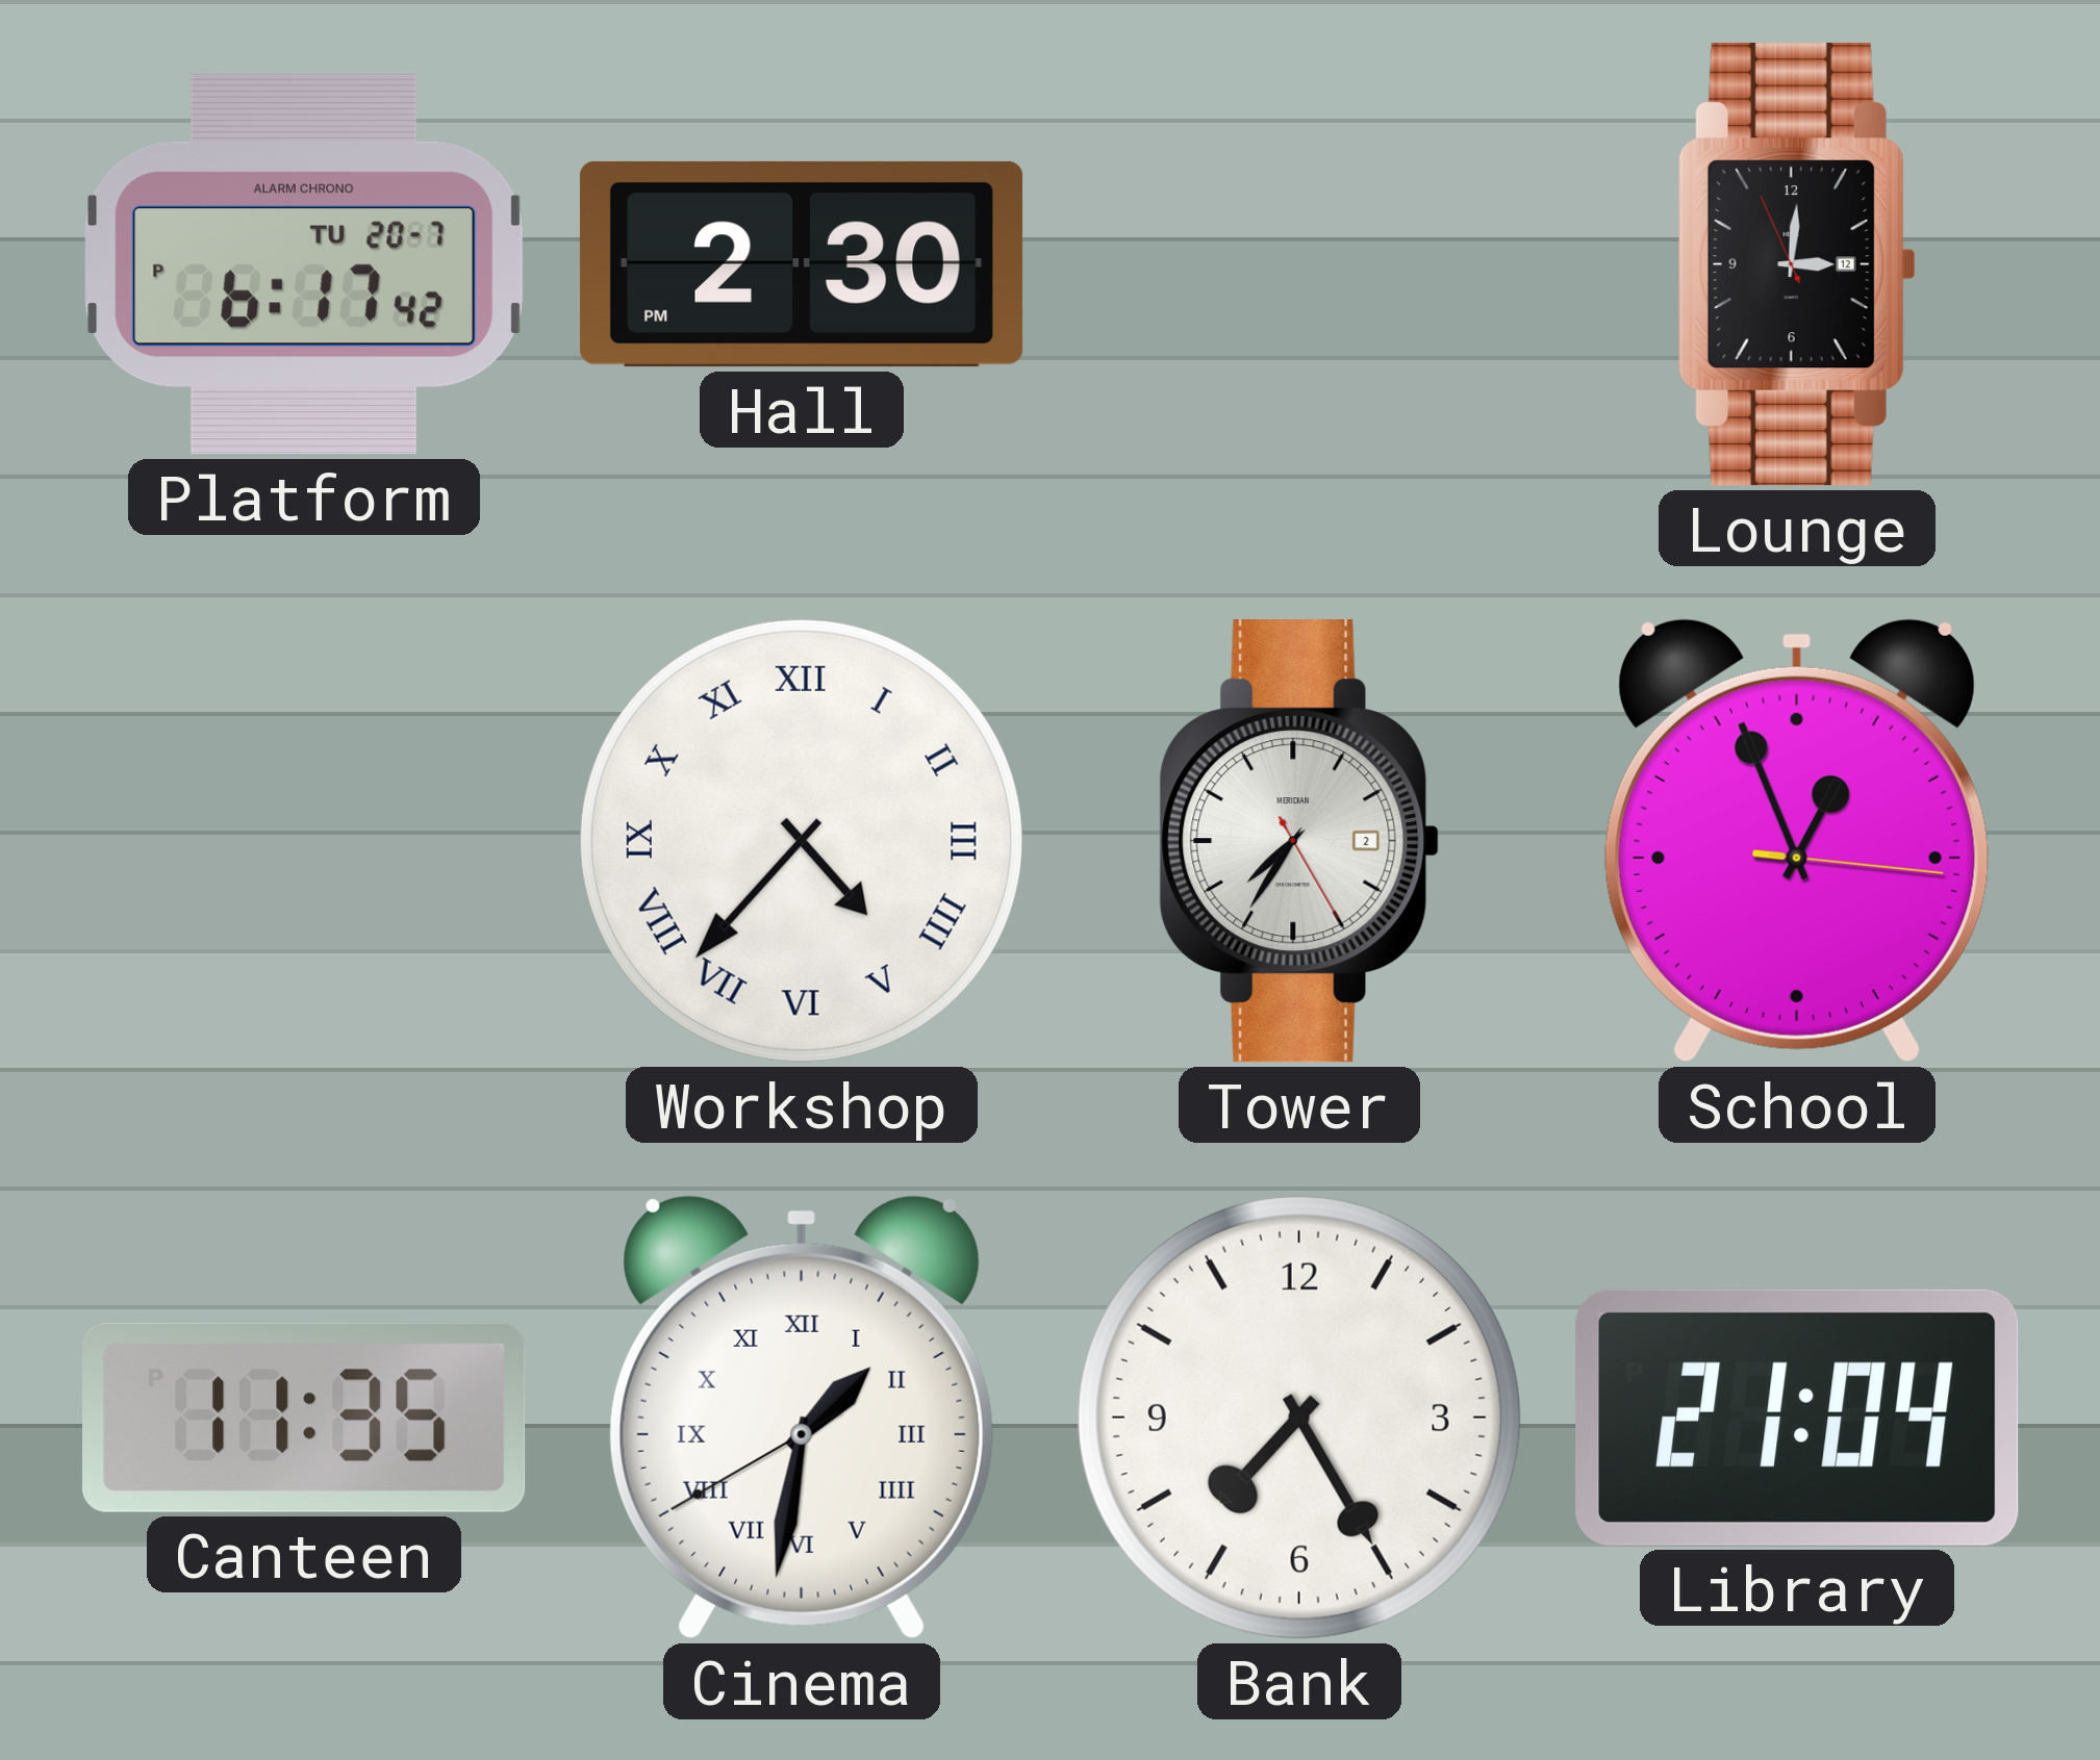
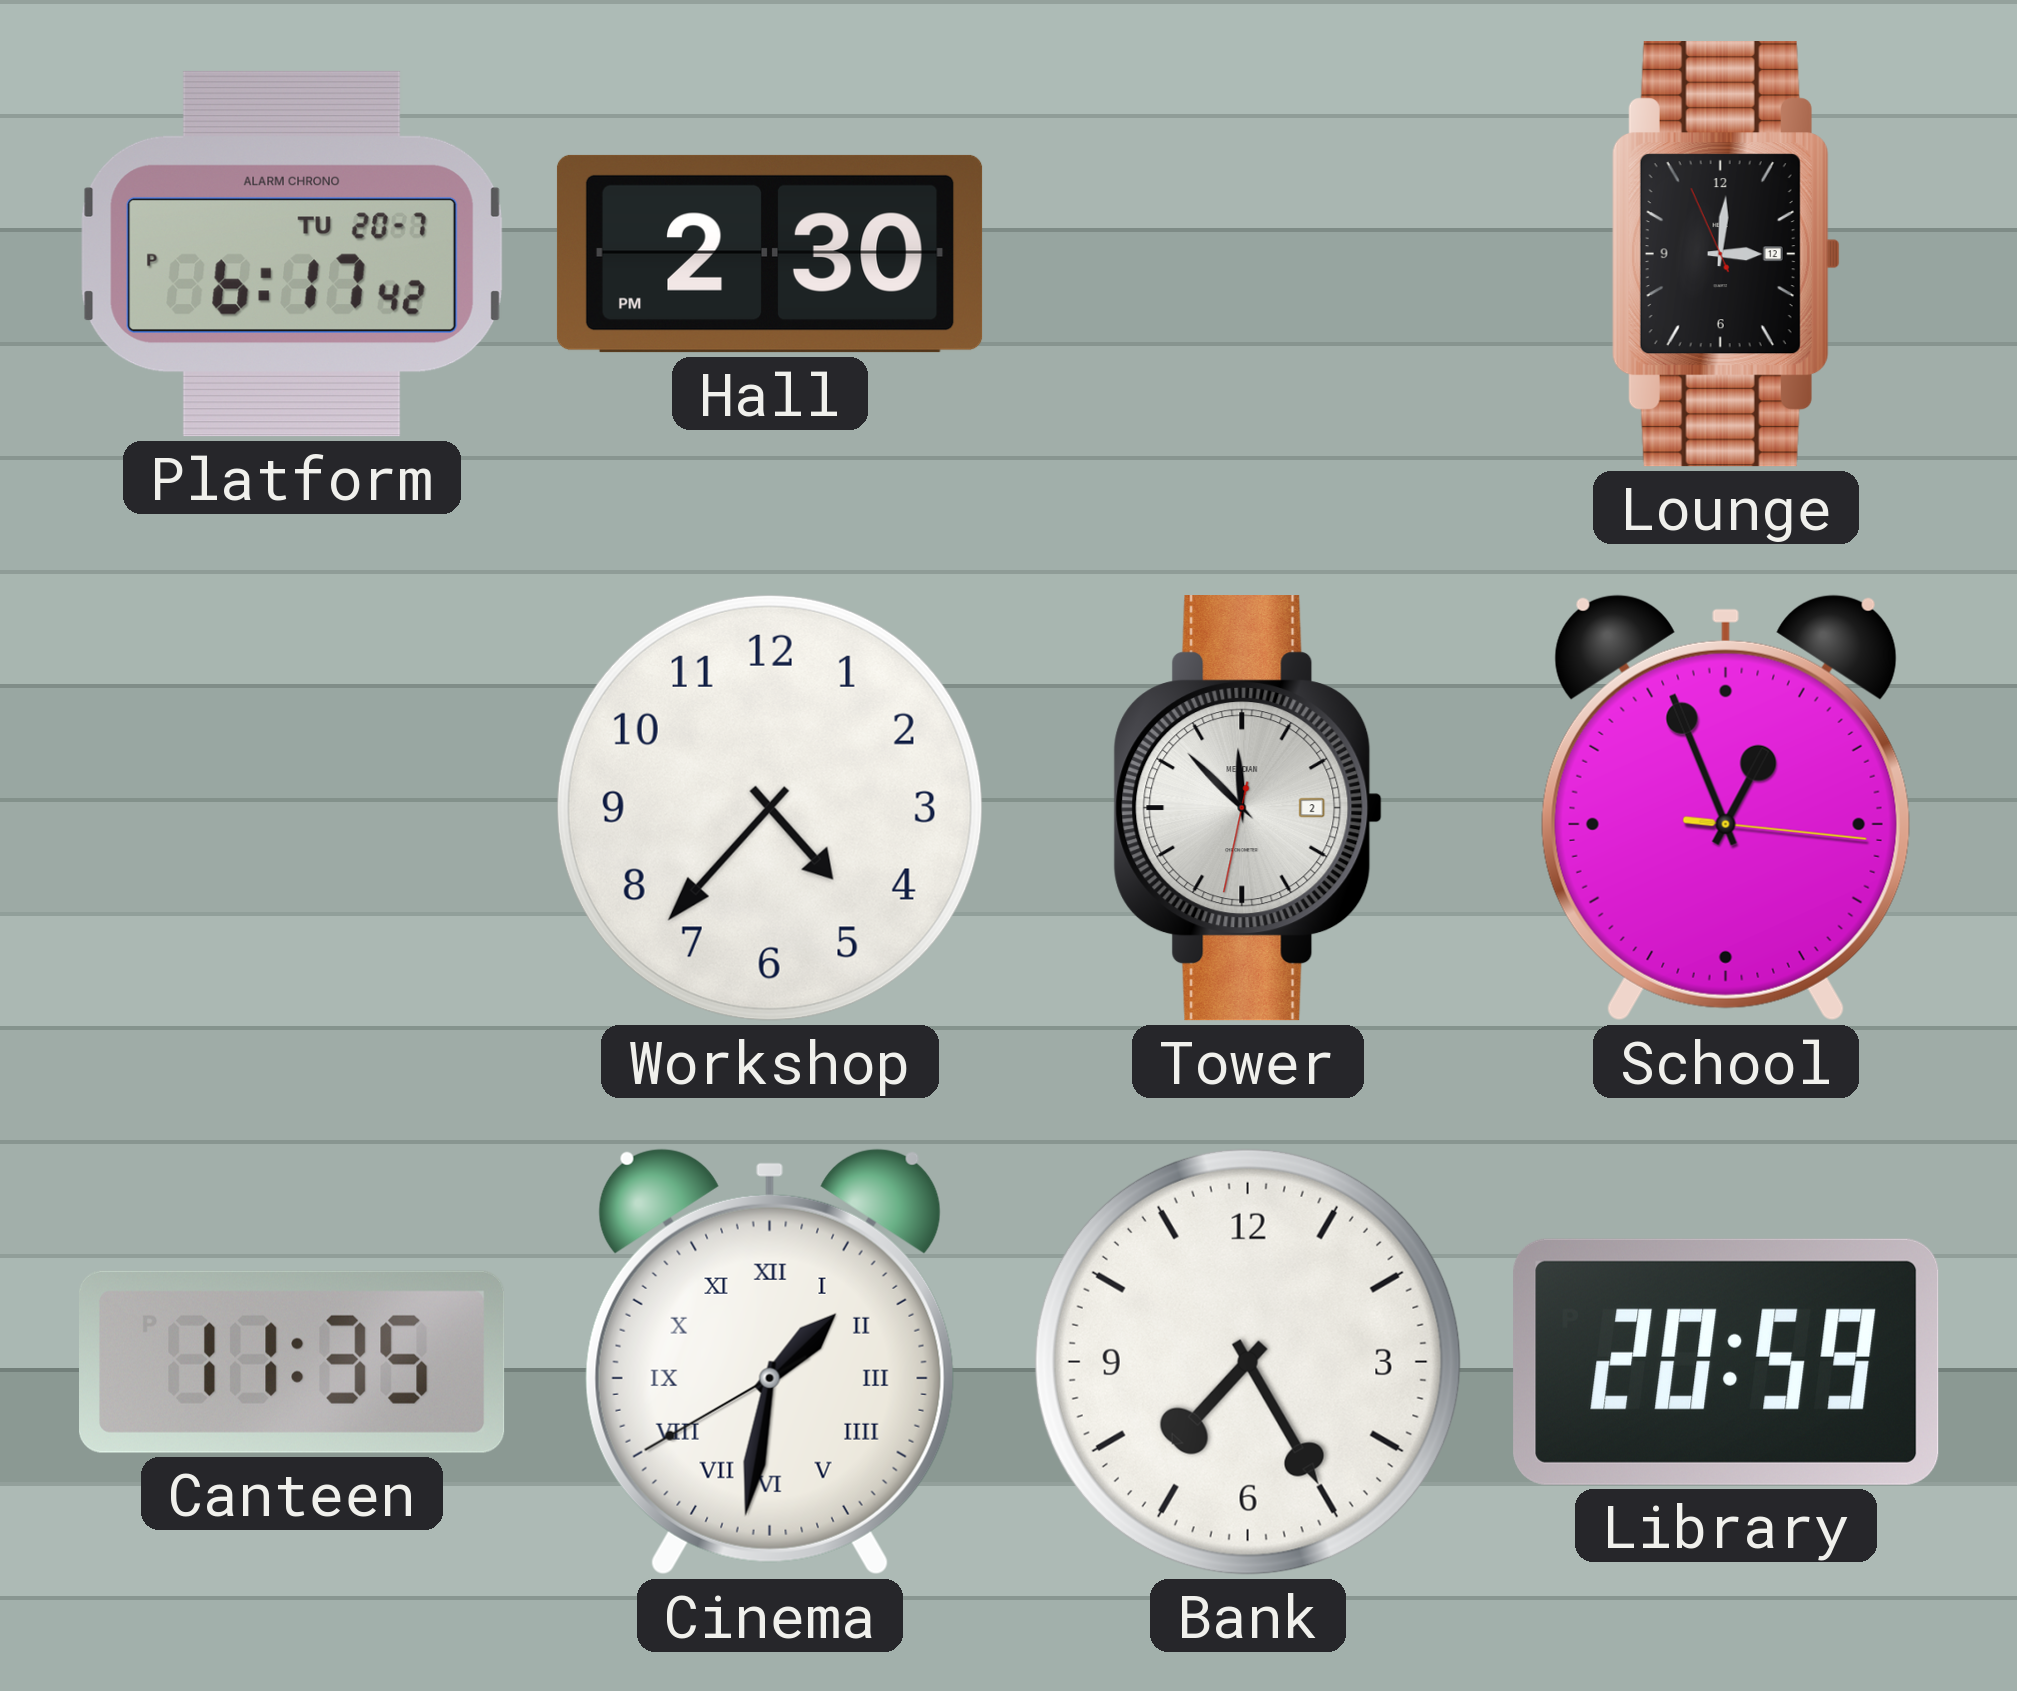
Workshop numerals: Roman -> Arabic (770, 808)
Tower: 7:35 -> 11:52 (1248, 809)
Library: 21:04 -> 20:59 (1726, 1362)
